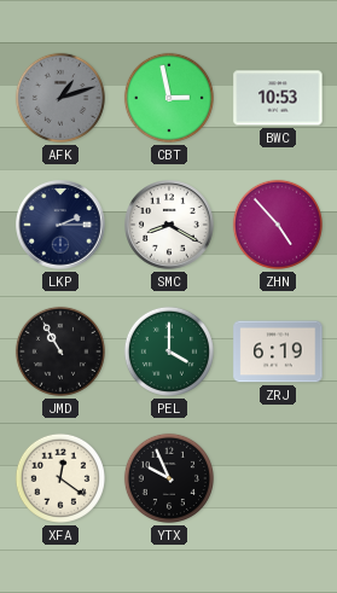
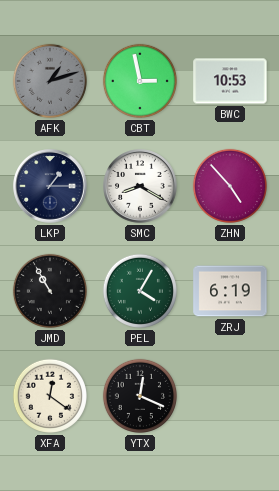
LKP: 2:15 -> 1:15 (50, 186)
PEL: 4:00 -> 4:05 (140, 291)
YTX: 9:56 -> 12:19 (140, 396)
